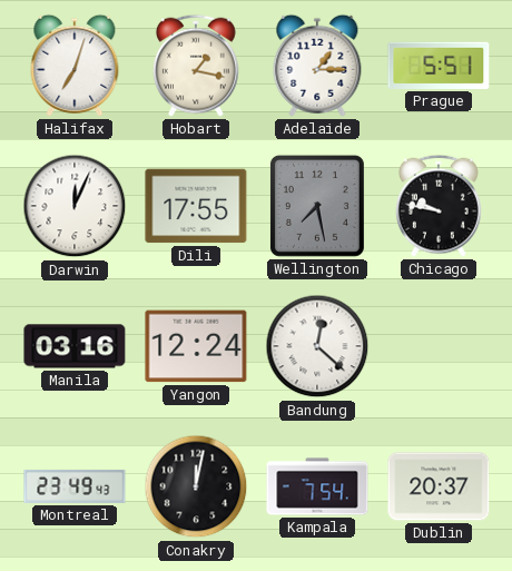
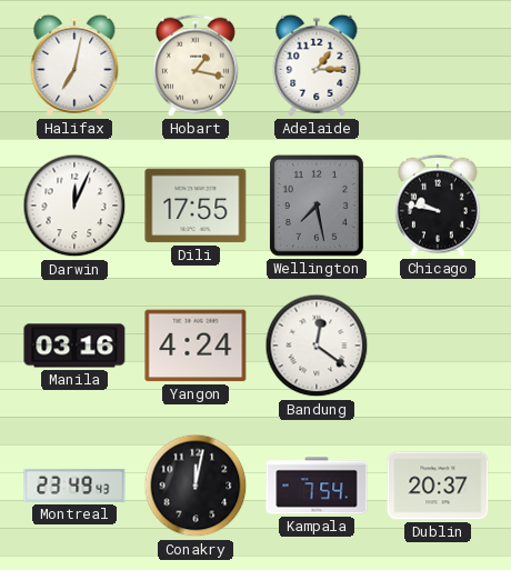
Halifax: 7:03 -> 7:02 (74, 66)
Prague: 5:51 -> none (439, 66)
Yangon: 12:24 -> 4:24 (196, 346)
Bandung: 12:22 -> 12:21 (317, 346)
